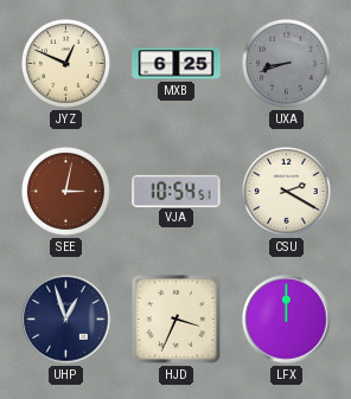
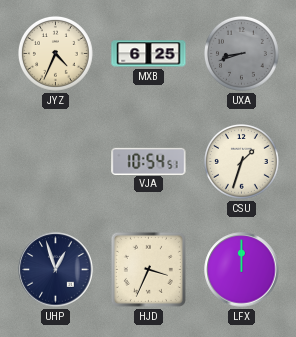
JYZ: 12:49 -> 4:34 (55, 53)
SEE: 3:02 -> none (65, 191)
CSU: 2:20 -> 1:33 (241, 161)
